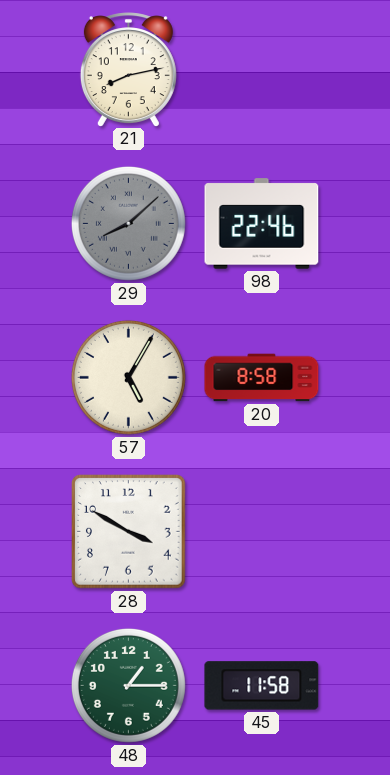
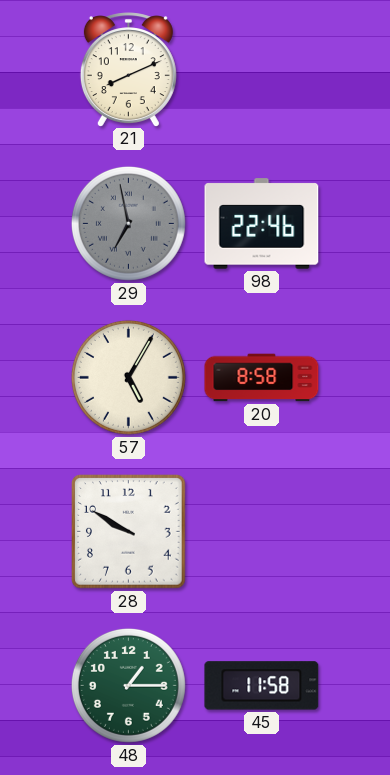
21: 8:13 -> 8:11 (128, 69)
29: 8:08 -> 6:58 (128, 223)
28: 3:50 -> 9:50 (129, 532)
